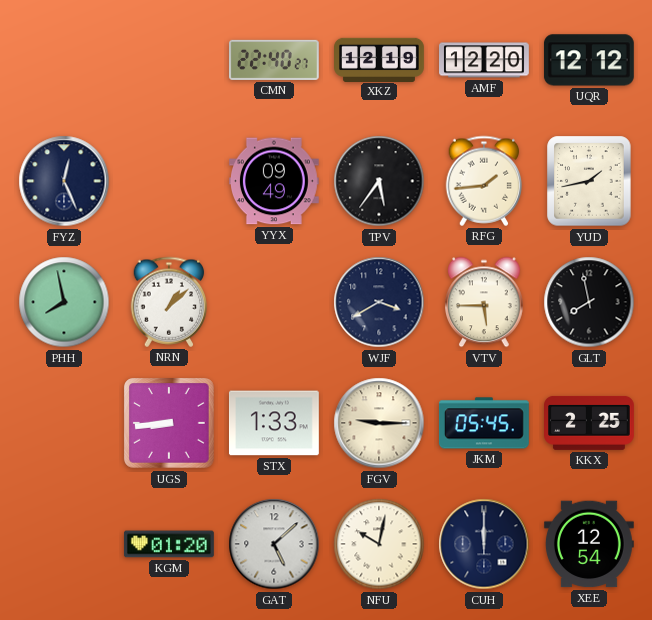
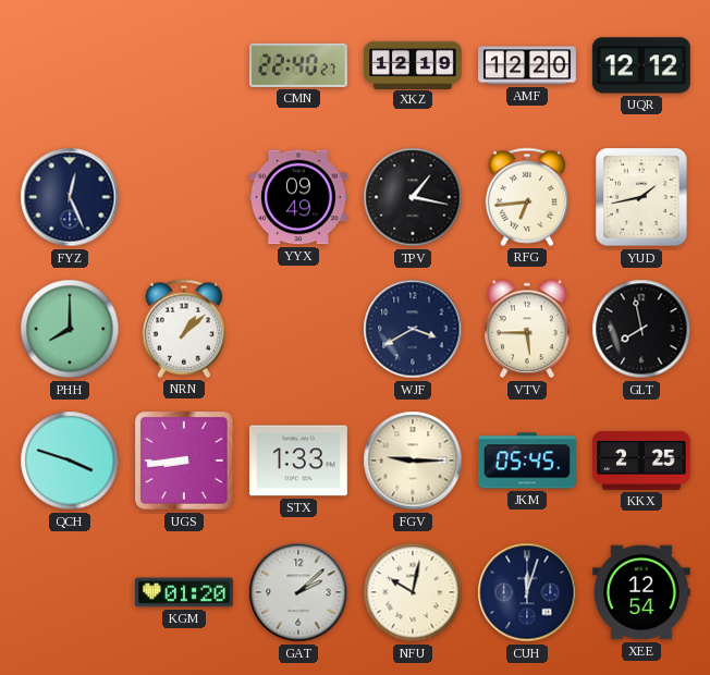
TPV: 5:36 -> 1:17 (413, 197)
RFG: 1:44 -> 6:44 (527, 197)
PHH: 7:58 -> 8:00 (70, 329)
QCH: none -> 3:48 (70, 461)
GAT: 5:08 -> 2:08 (298, 592)
CUH: 12:00 -> 12:03 (527, 592)
